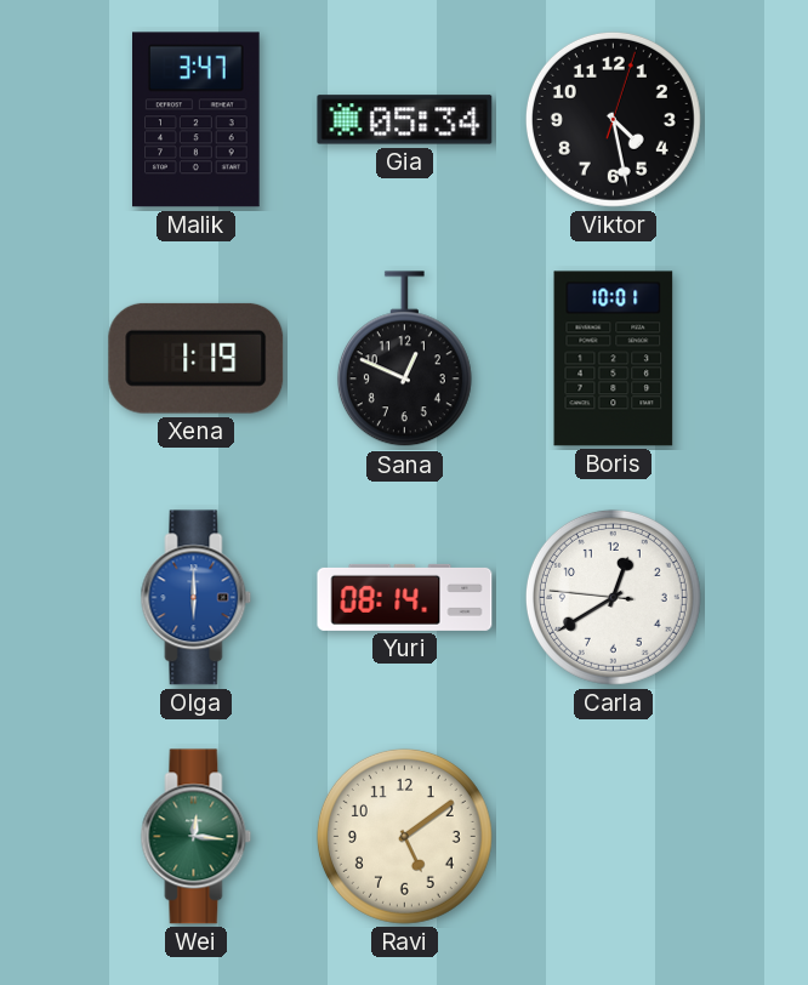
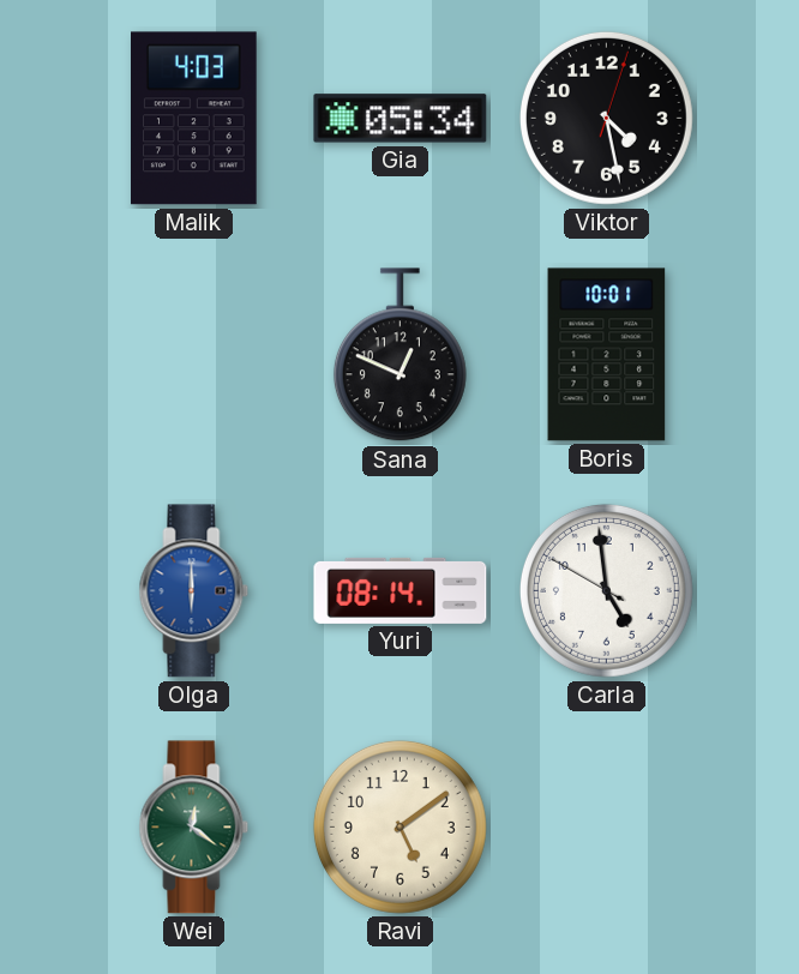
Malik: 3:47 -> 4:03 (194, 119)
Xena: 1:19 -> none (197, 358)
Carla: 12:39 -> 4:58 (606, 590)
Wei: 12:16 -> 12:21 (194, 828)
